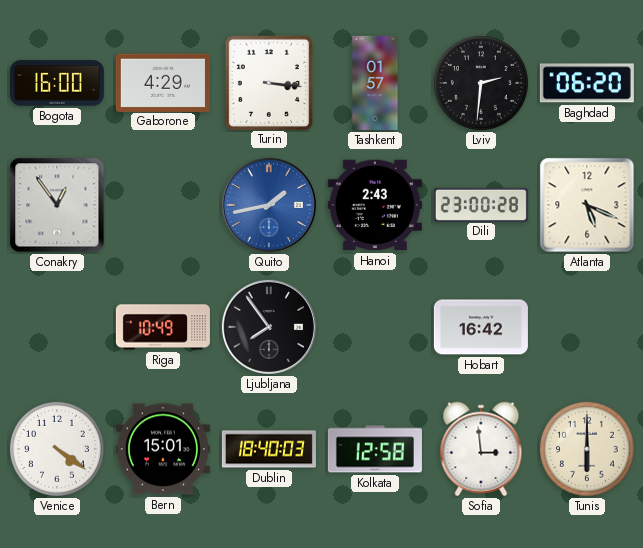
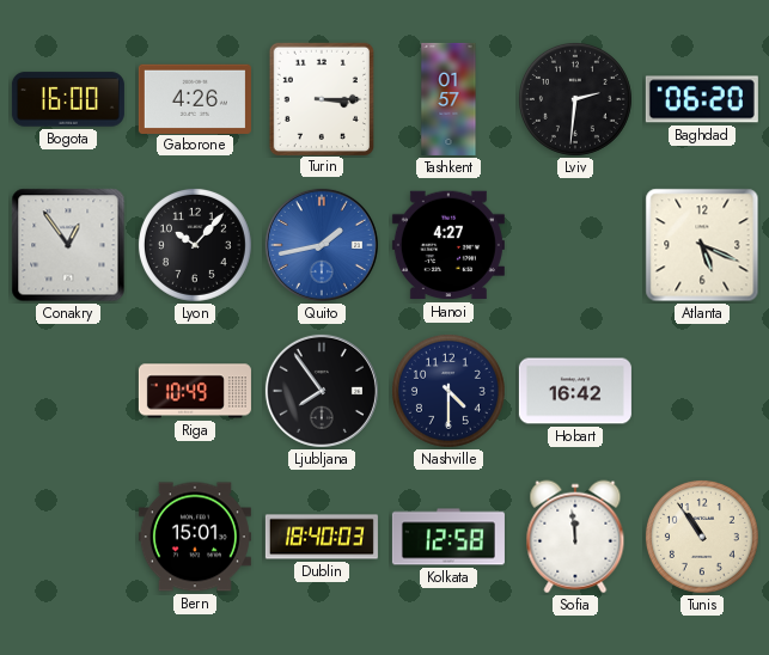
Gaborone: 4:29 -> 4:26 (195, 98)
Turin: 3:16 -> 3:15 (321, 98)
Lyon: none -> 10:07 (195, 245)
Hanoi: 2:43 -> 4:27 (448, 245)
Dili: 23:00 -> none (481, 204)
Nashville: none -> 4:30 (448, 391)
Venice: 4:21 -> none (57, 449)
Sofia: 2:59 -> 11:59 (575, 537)
Tunis: 6:00 -> 10:54 (702, 537)
